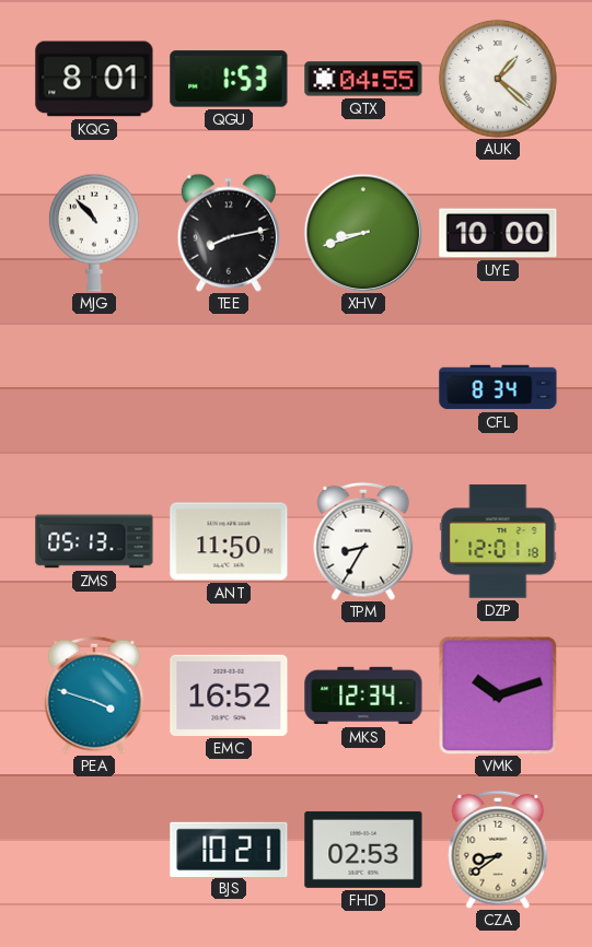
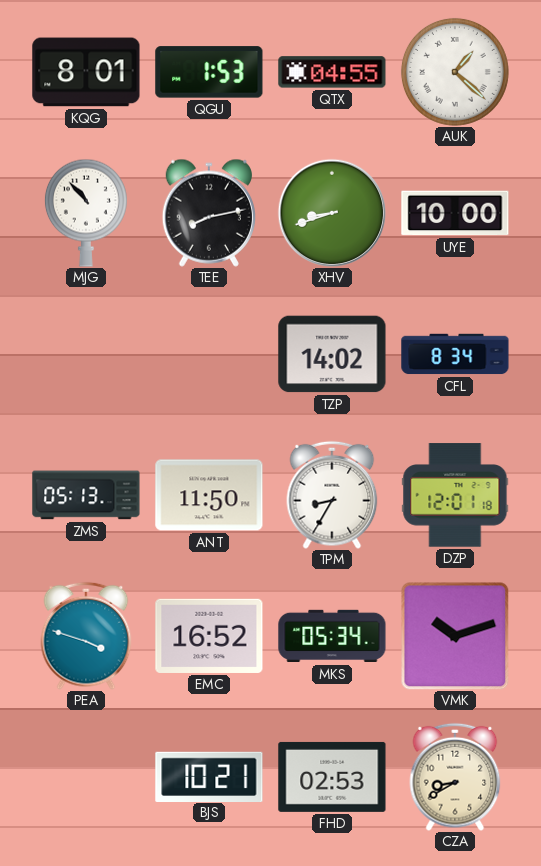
TZP: none -> 14:02 (332, 354)
MKS: 12:34 -> 05:34 (332, 636)
CZA: 8:39 -> 8:40 (455, 777)
